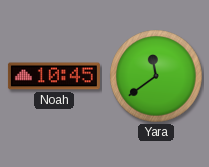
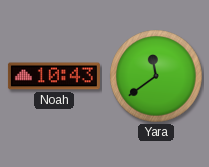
Noah: 10:45 -> 10:43 (54, 76)
